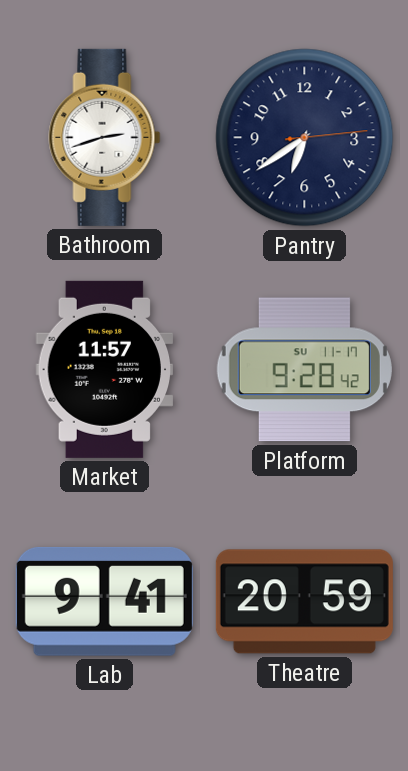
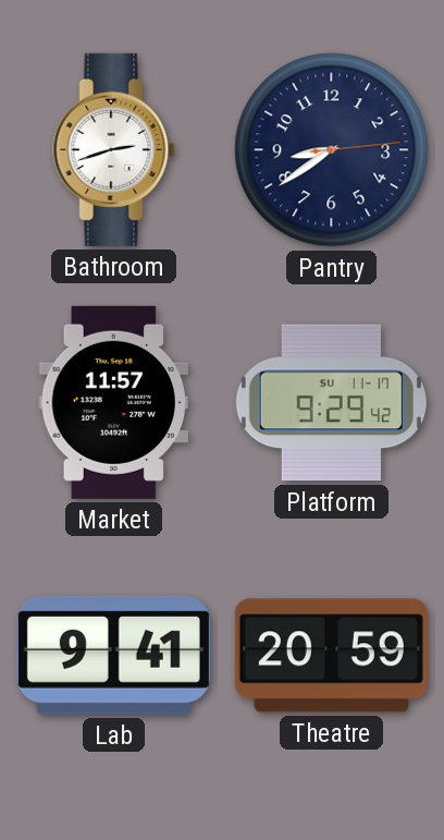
Pantry: 6:39 -> 8:39 (332, 150)
Platform: 9:28 -> 9:29 (331, 403)
